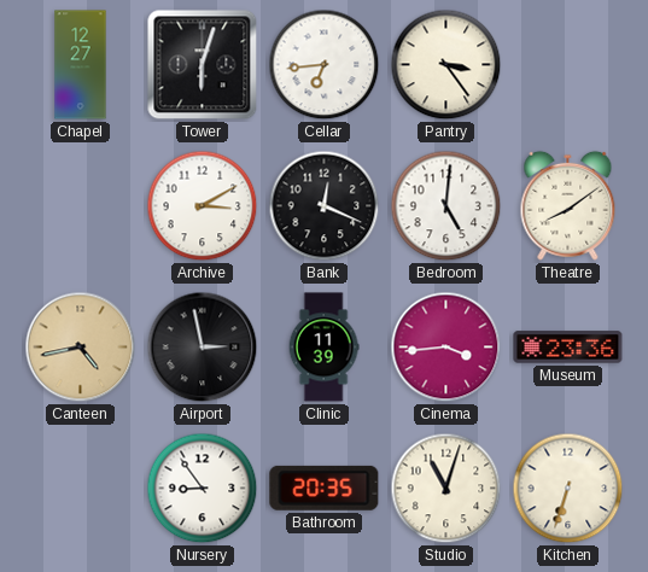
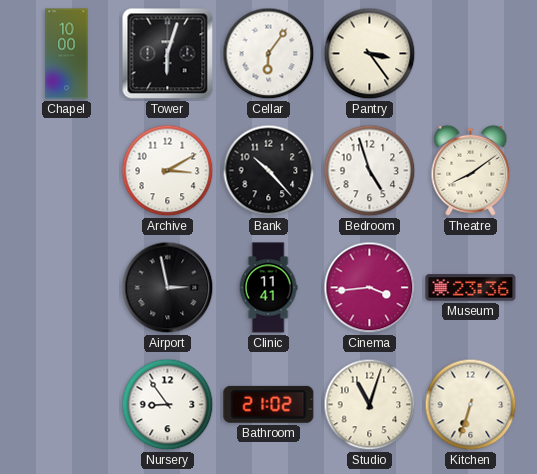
Chapel: 12:27 -> 10:00 (67, 54)
Cellar: 6:44 -> 6:06 (269, 54)
Bank: 12:19 -> 10:23 (269, 171)
Bedroom: 5:01 -> 4:57 (370, 171)
Canteen: 4:43 -> none (81, 348)
Clinic: 11:39 -> 11:41 (268, 288)
Bathroom: 20:35 -> 21:02 (269, 404)
